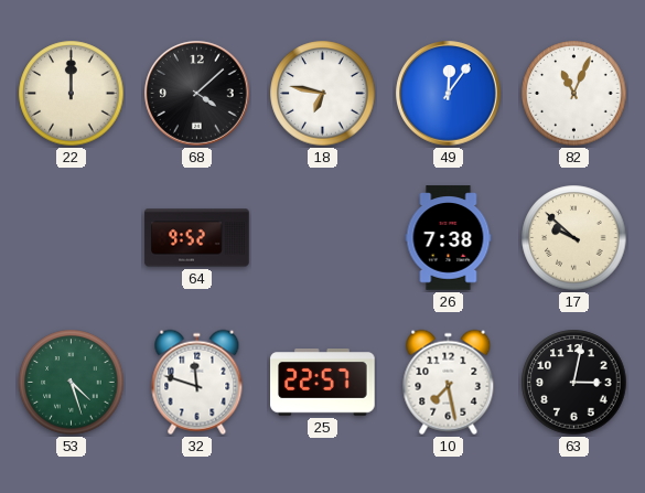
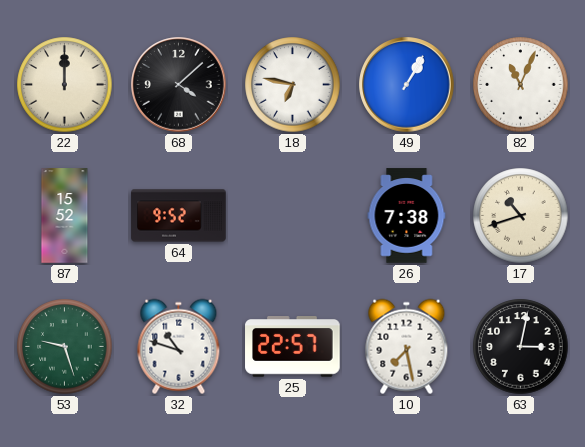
49: 12:06 -> 1:05 (407, 85)
87: none -> 15:52 (65, 216)
17: 9:52 -> 10:42 (521, 216)
53: 4:27 -> 9:27 (65, 347)
32: 11:48 -> 10:48 (179, 347)
